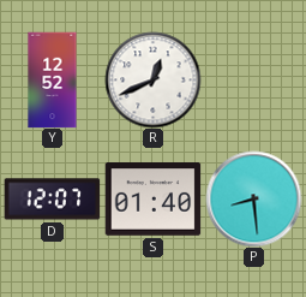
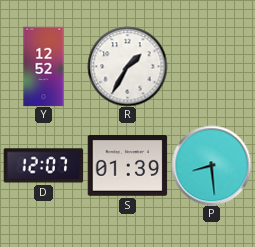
R: 12:41 -> 1:35 (127, 66)
S: 01:40 -> 01:39 (127, 166)
